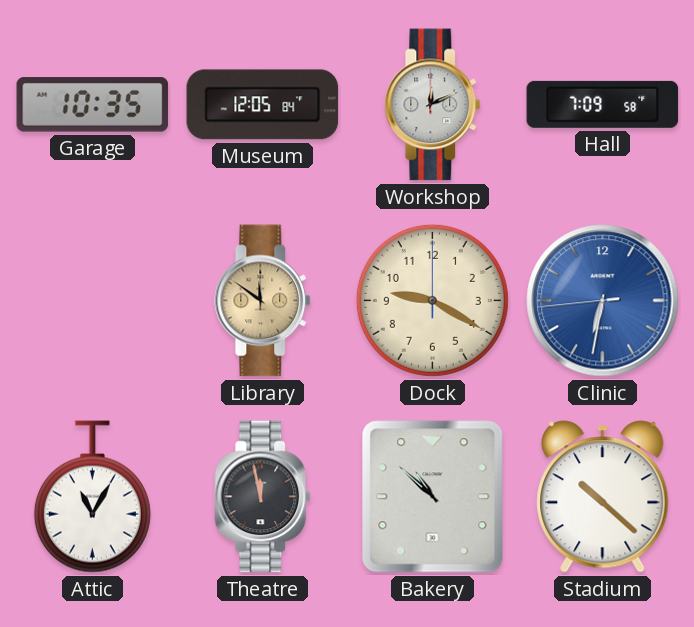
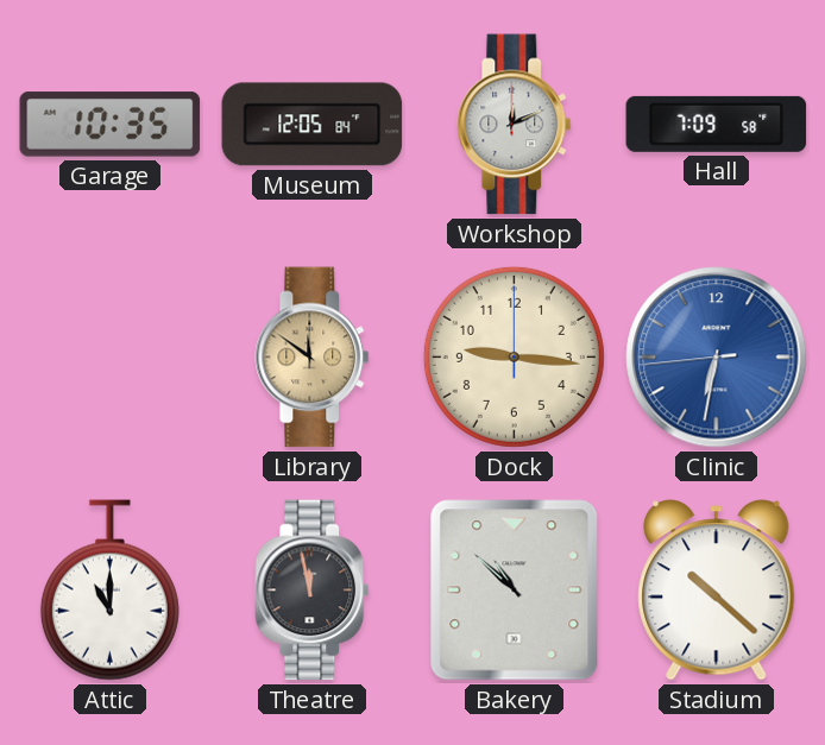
Dock: 9:20 -> 9:16 (514, 356)
Attic: 11:05 -> 11:00 (109, 591)
